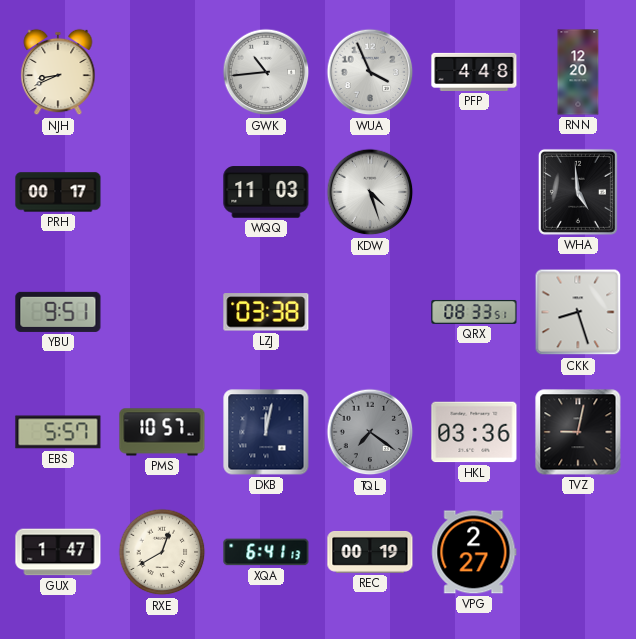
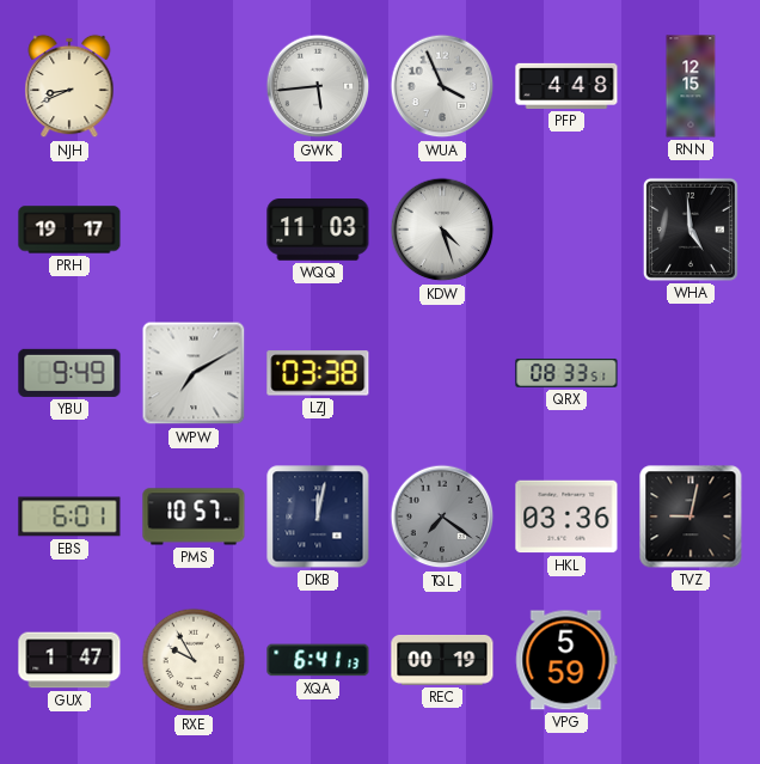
GWK: 10:44 -> 5:44 (318, 86)
RNN: 12:20 -> 12:15 (691, 86)
PRH: 00:17 -> 19:17 (69, 230)
YBU: 9:51 -> 9:49 (69, 373)
WPW: none -> 7:10 (194, 373)
CKK: 8:27 -> none (578, 312)
EBS: 5:57 -> 6:01 (69, 517)
RXE: 12:40 -> 9:55 (194, 660)
VPG: 2:27 -> 5:59 (566, 660)
